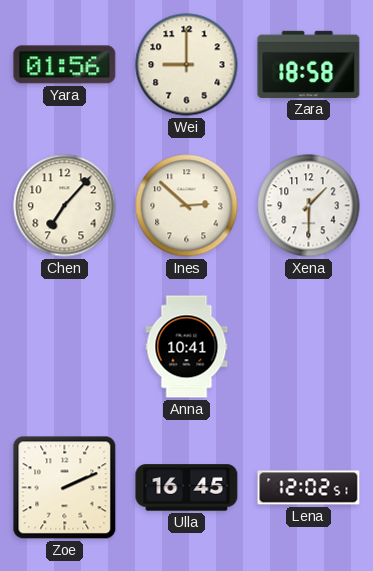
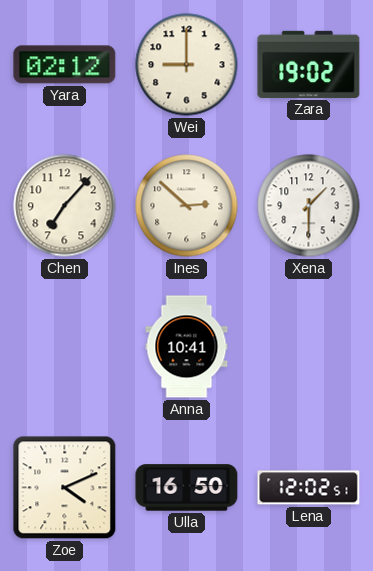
Yara: 01:56 -> 02:12 (65, 65)
Zara: 18:58 -> 19:02 (309, 64)
Zoe: 2:11 -> 4:11 (65, 488)
Ulla: 16:45 -> 16:50 (187, 488)
